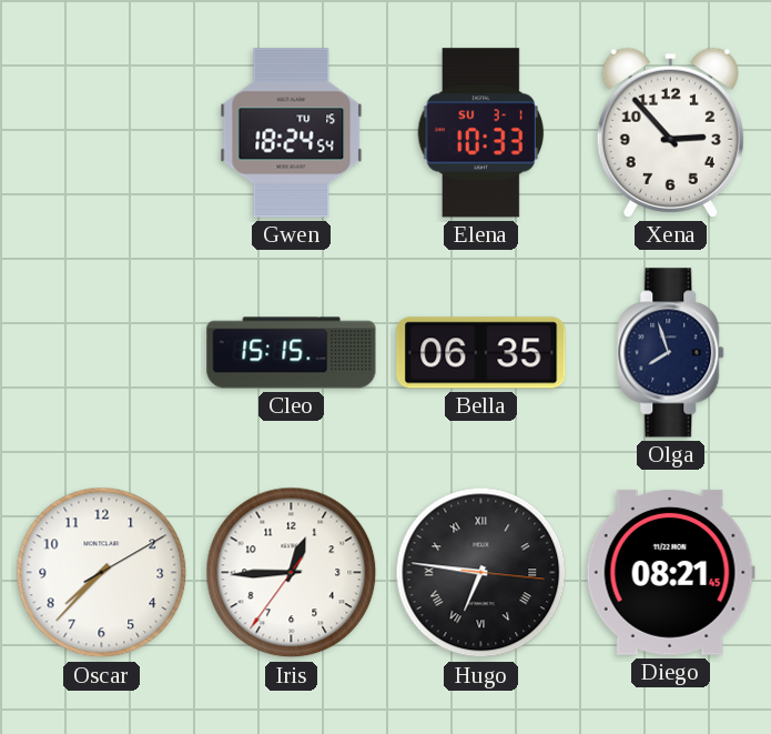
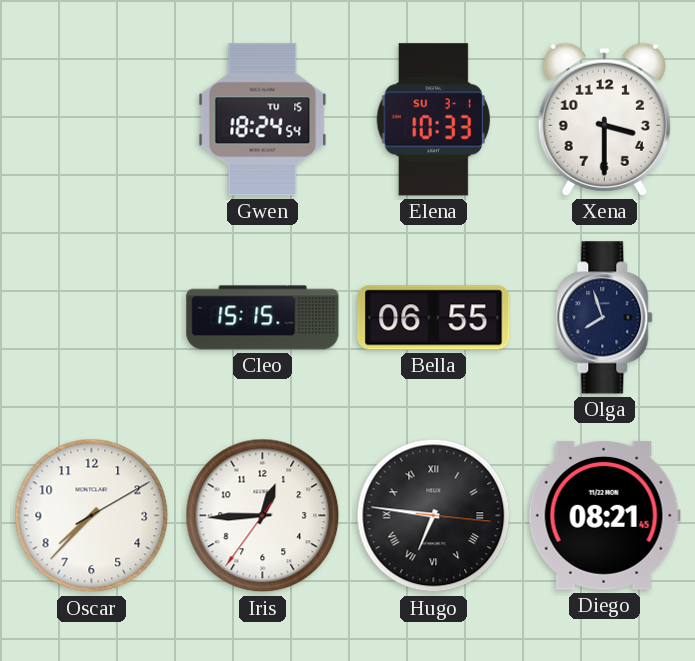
Xena: 2:53 -> 3:30 (604, 119)
Bella: 06:35 -> 06:55 (434, 318)
